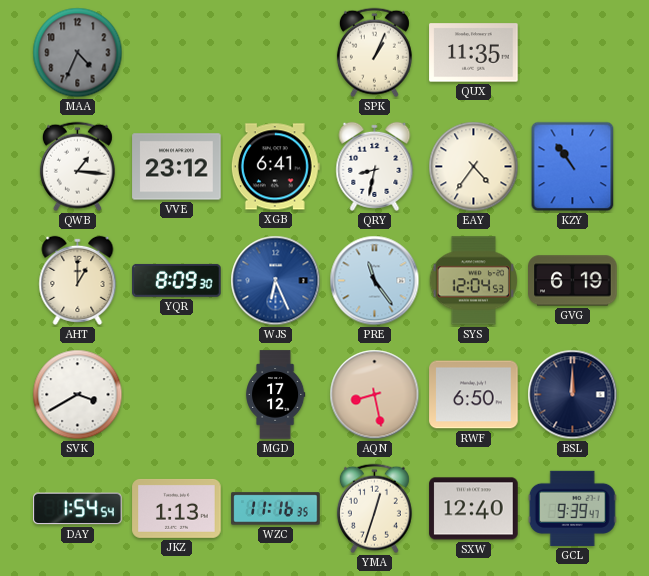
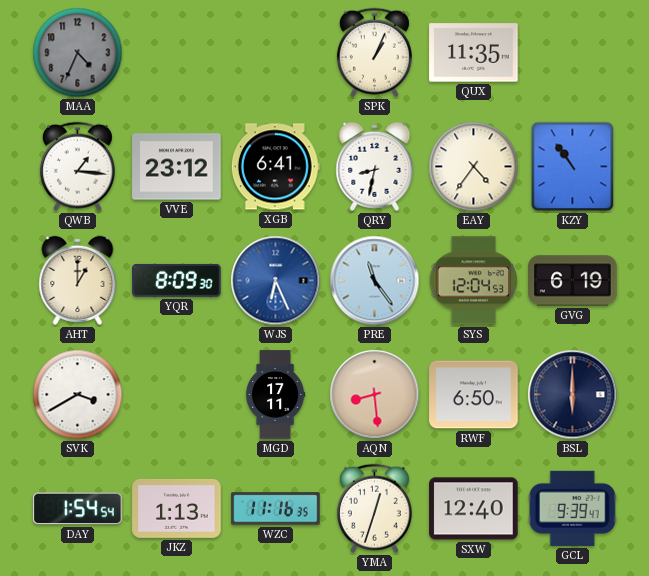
MGD: 17:12 -> 17:11 (275, 395)
AQN: 8:28 -> 8:29 (375, 395)
BSL: 12:00 -> 6:00 (573, 395)
